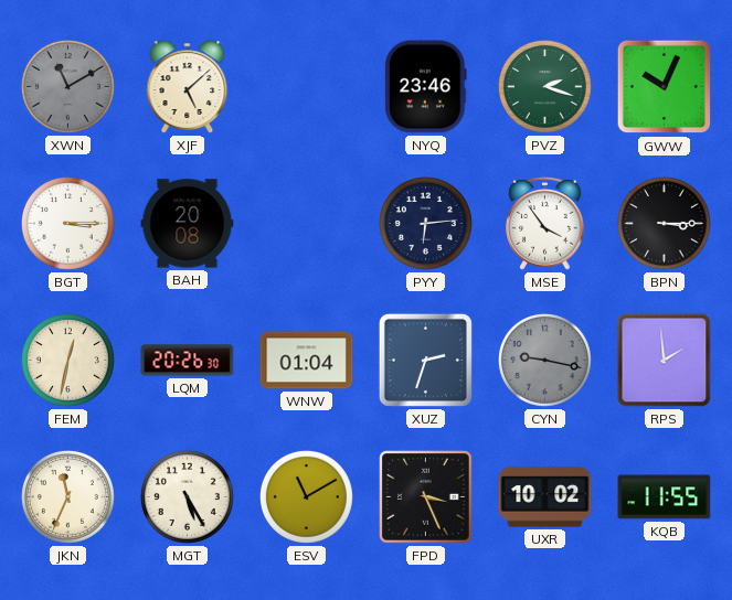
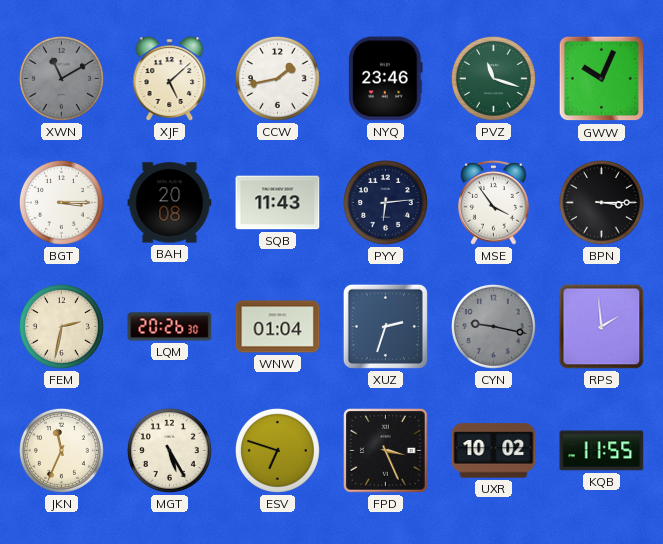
CCW: none -> 1:43 (277, 78)
PVZ: 2:18 -> 11:18 (493, 78)
SQB: none -> 11:43 (278, 203)
FEM: 12:32 -> 2:32 (61, 326)
ESV: 11:10 -> 6:48 (277, 450)
